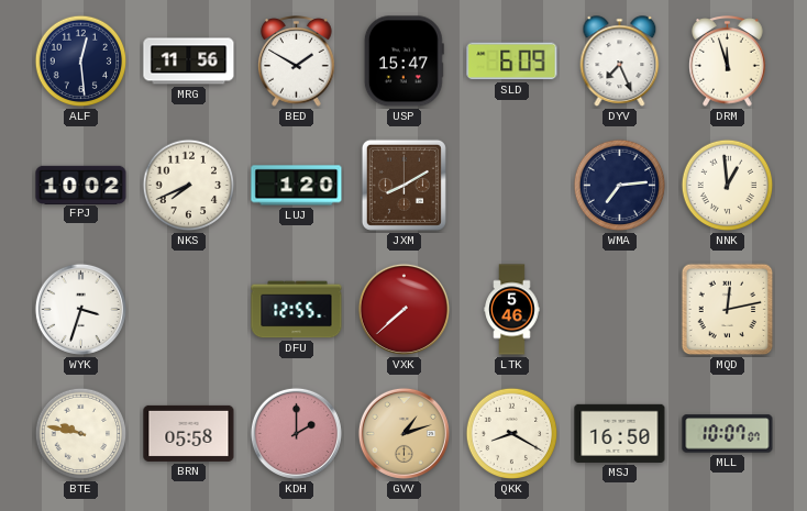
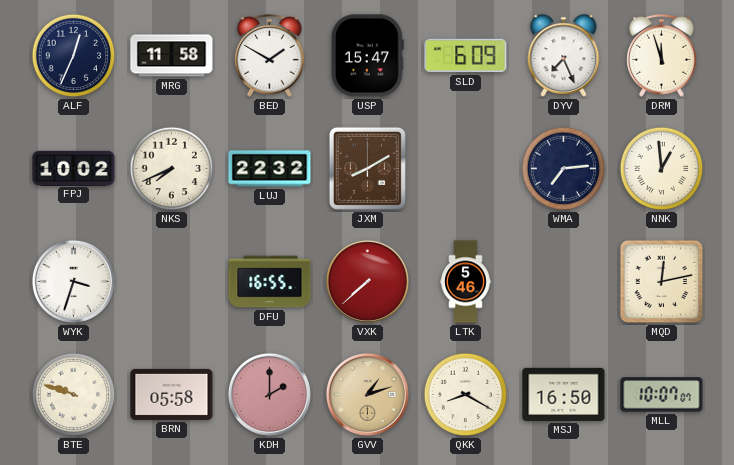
ALF: 12:29 -> 12:34 (74, 56)
MRG: 11:56 -> 11:58 (172, 56)
LUJ: 1:20 -> 22:32 (270, 169)
DFU: 12:55 -> 16:55 (270, 282)
BTE: 9:47 -> 9:48 (74, 395)
